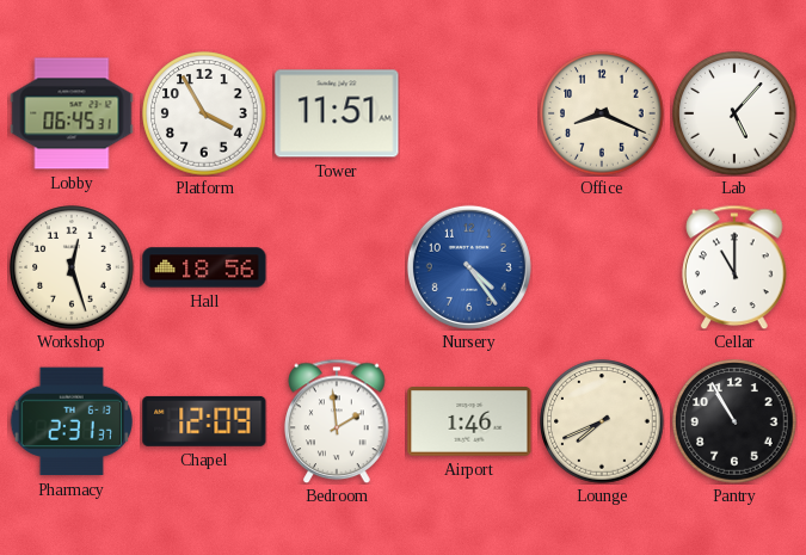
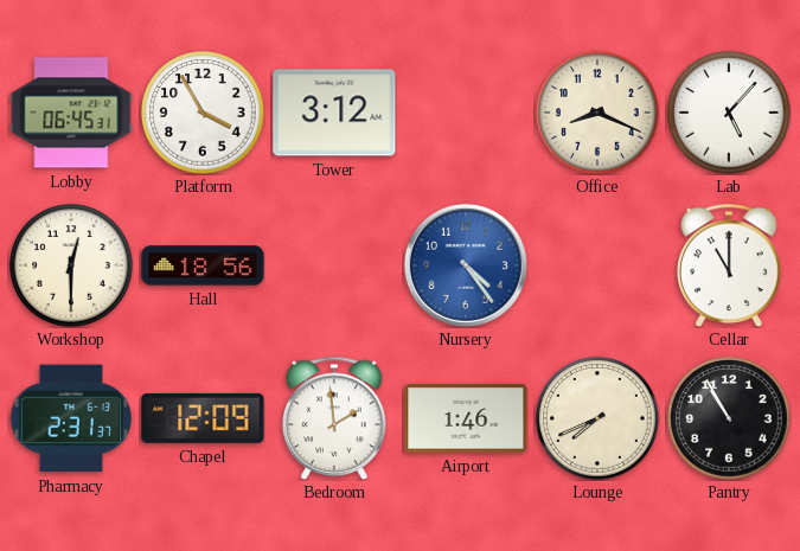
Tower: 11:51 -> 3:12 (334, 113)
Workshop: 12:27 -> 12:30 (71, 265)
